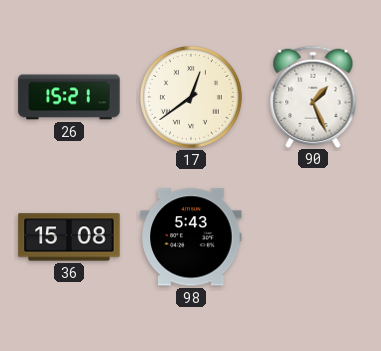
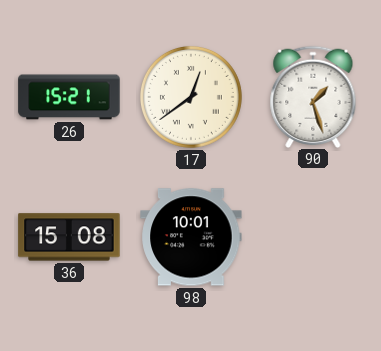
90: 1:26 -> 1:27 (313, 96)
98: 5:43 -> 10:01 (191, 237)
